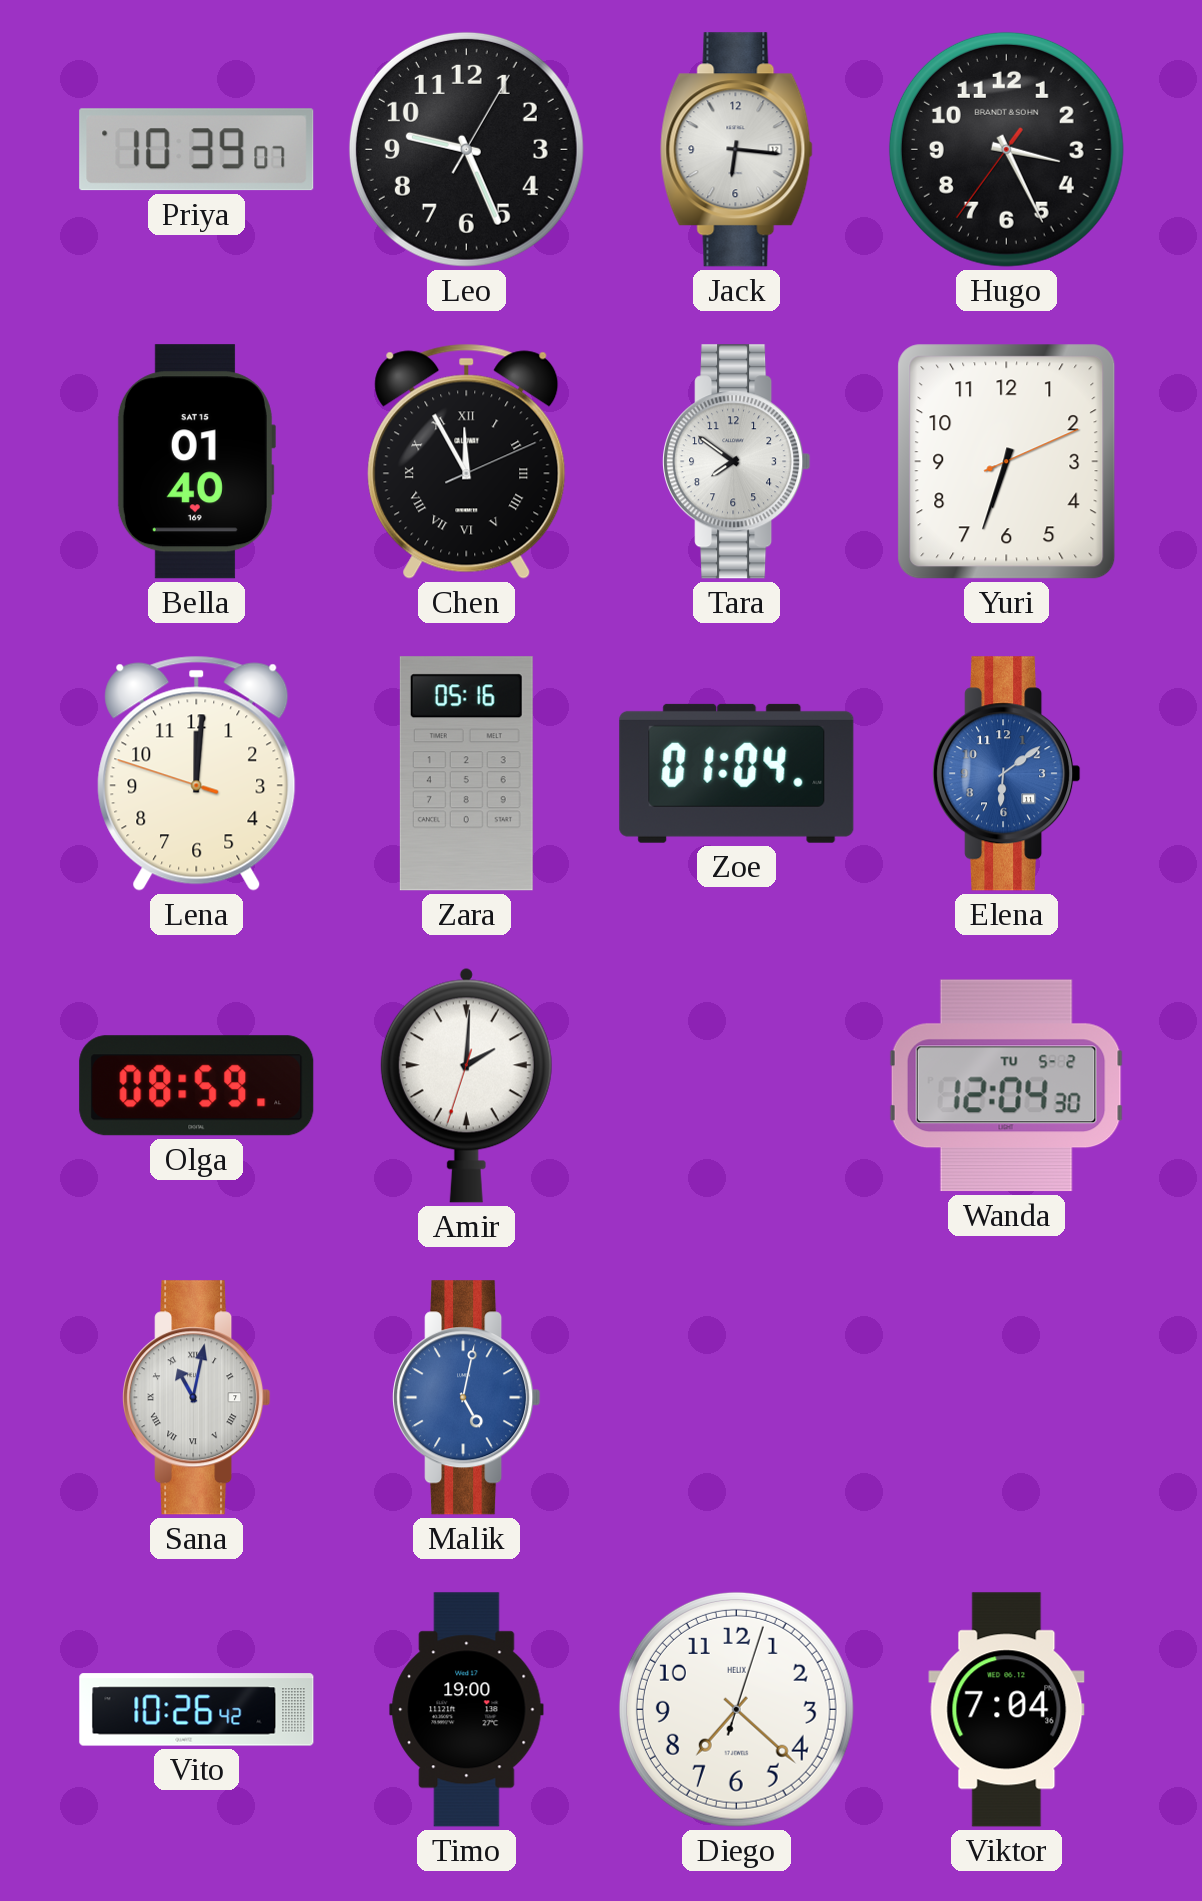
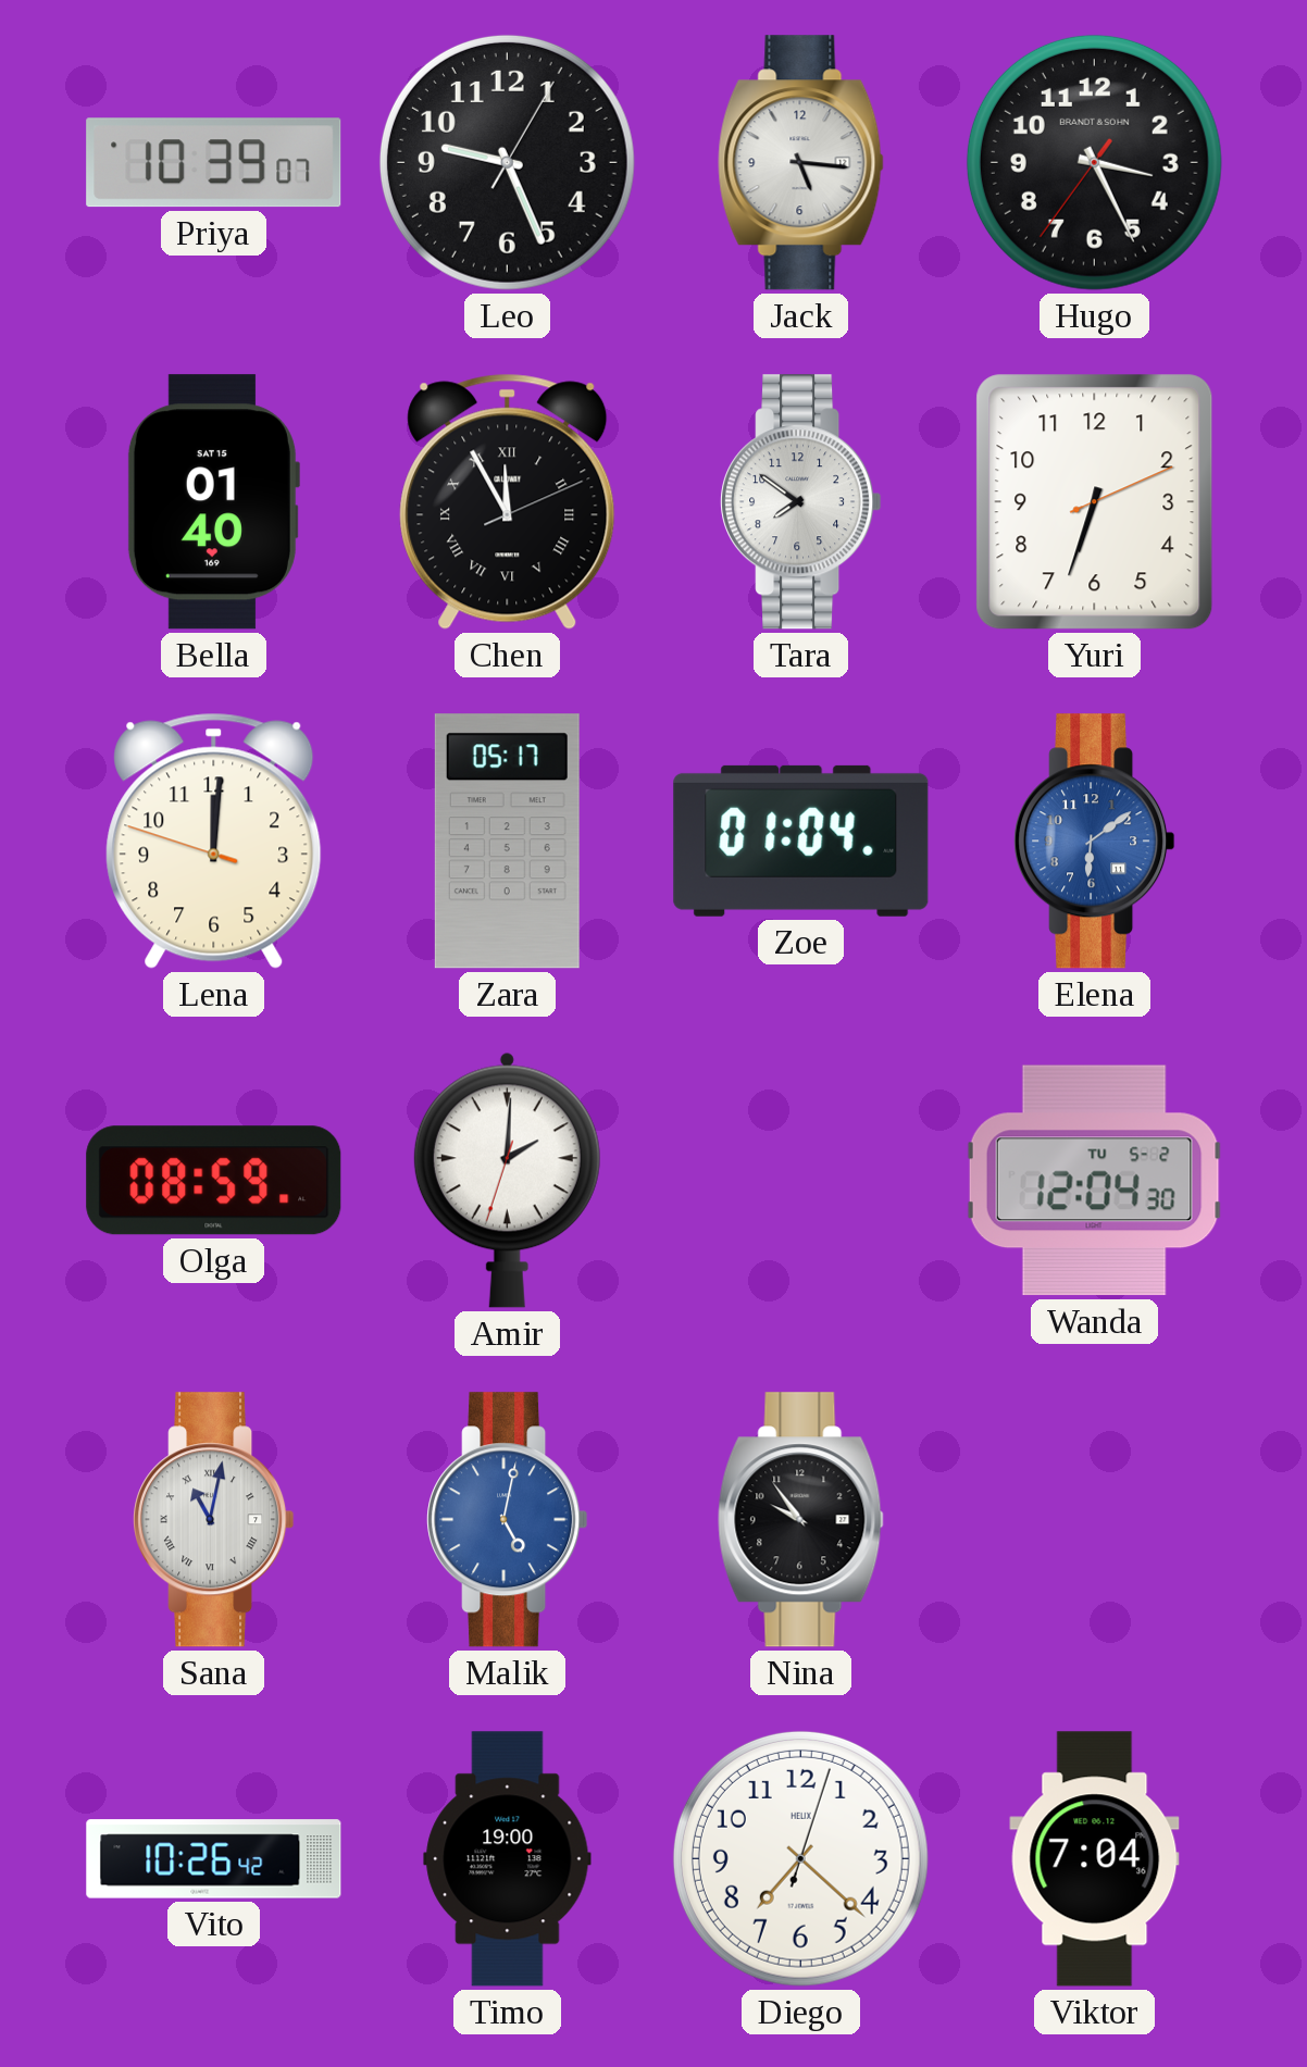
Jack: 6:16 -> 5:16 (801, 163)
Zara: 05:16 -> 05:17 (507, 842)
Nina: none -> 9:54 (801, 1520)
